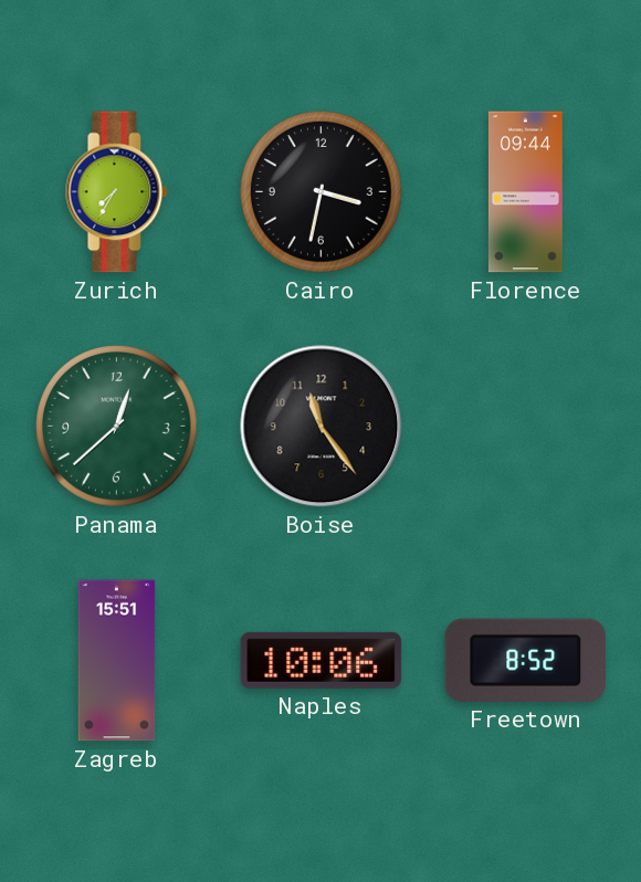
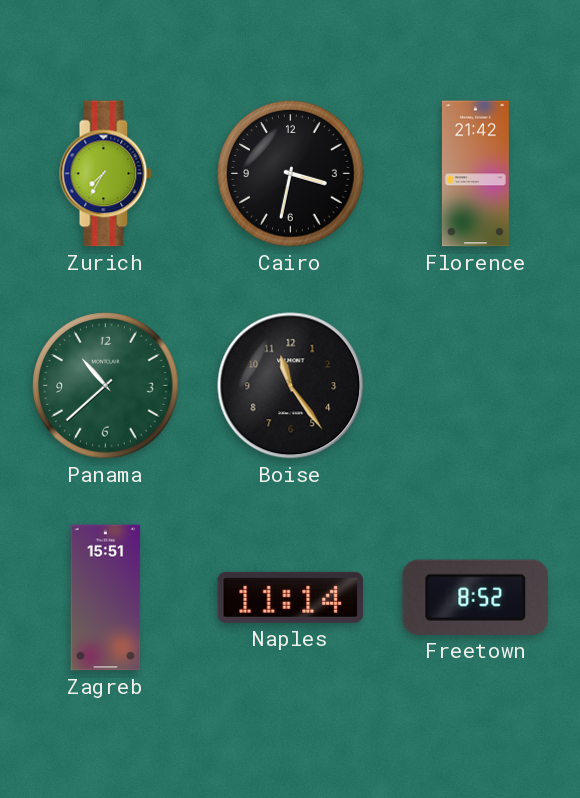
Florence: 09:44 -> 21:42 (475, 174)
Panama: 12:38 -> 10:38 (106, 386)
Naples: 10:06 -> 11:14 (291, 597)
